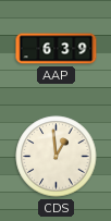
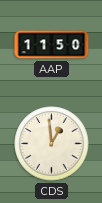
AAP: 6:39 -> 11:50 (52, 45)
